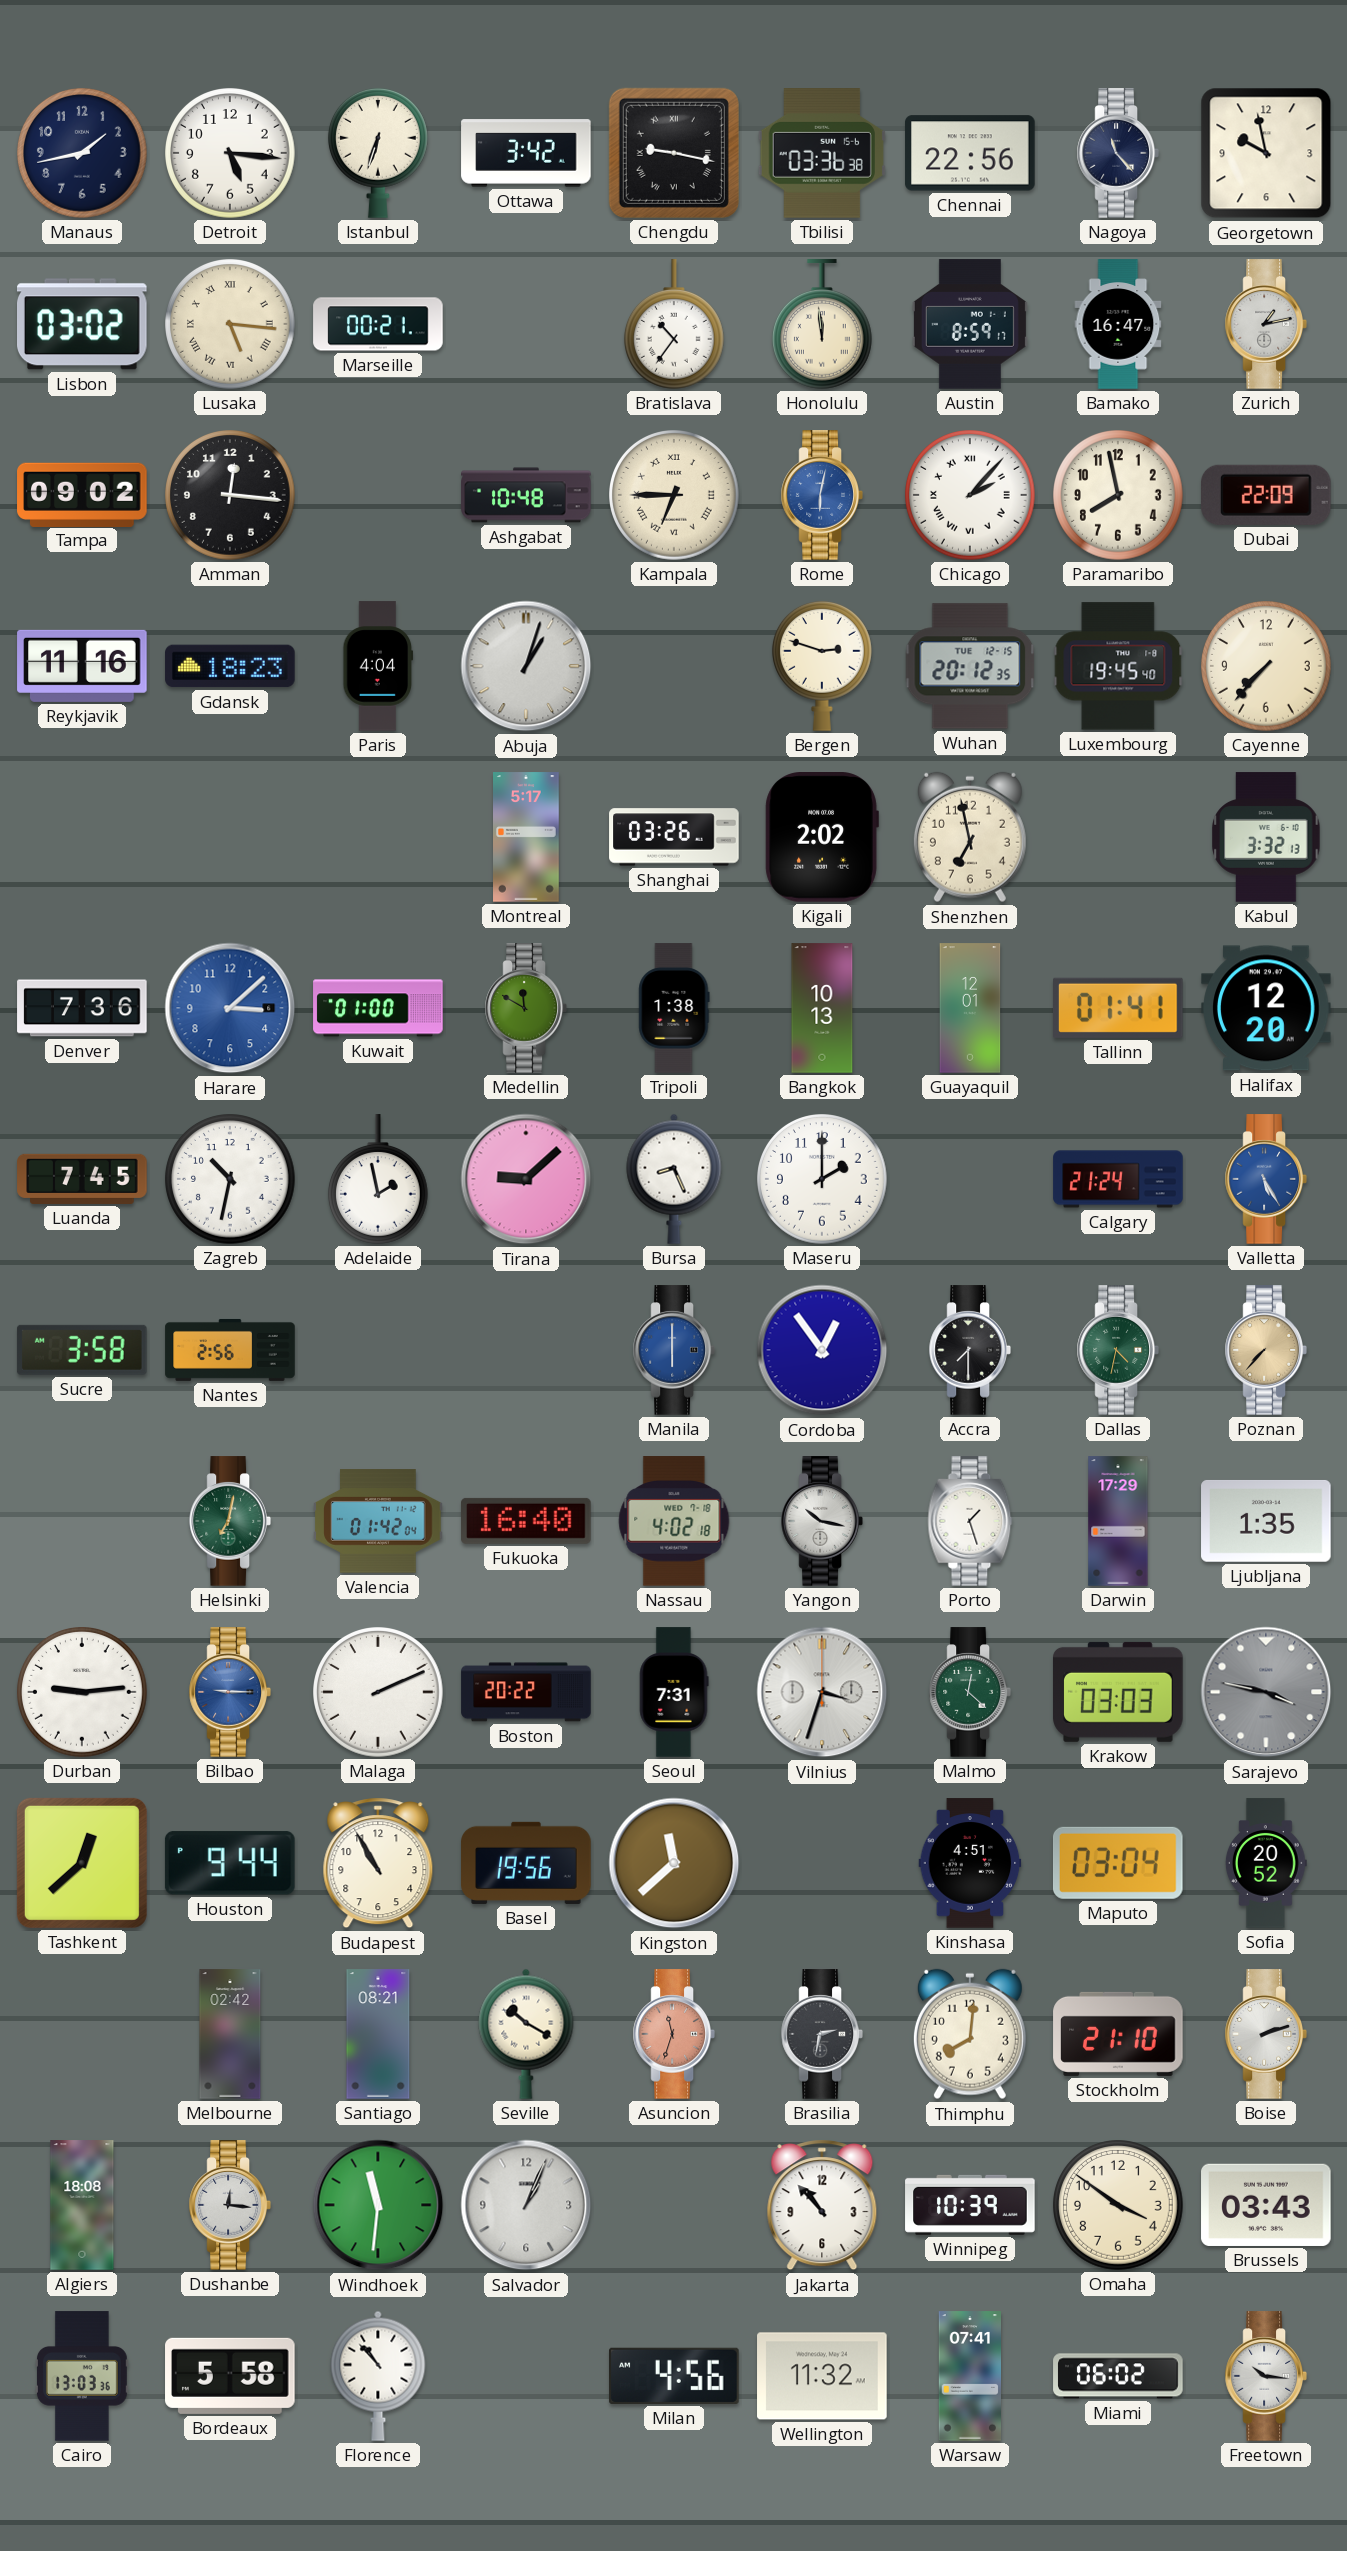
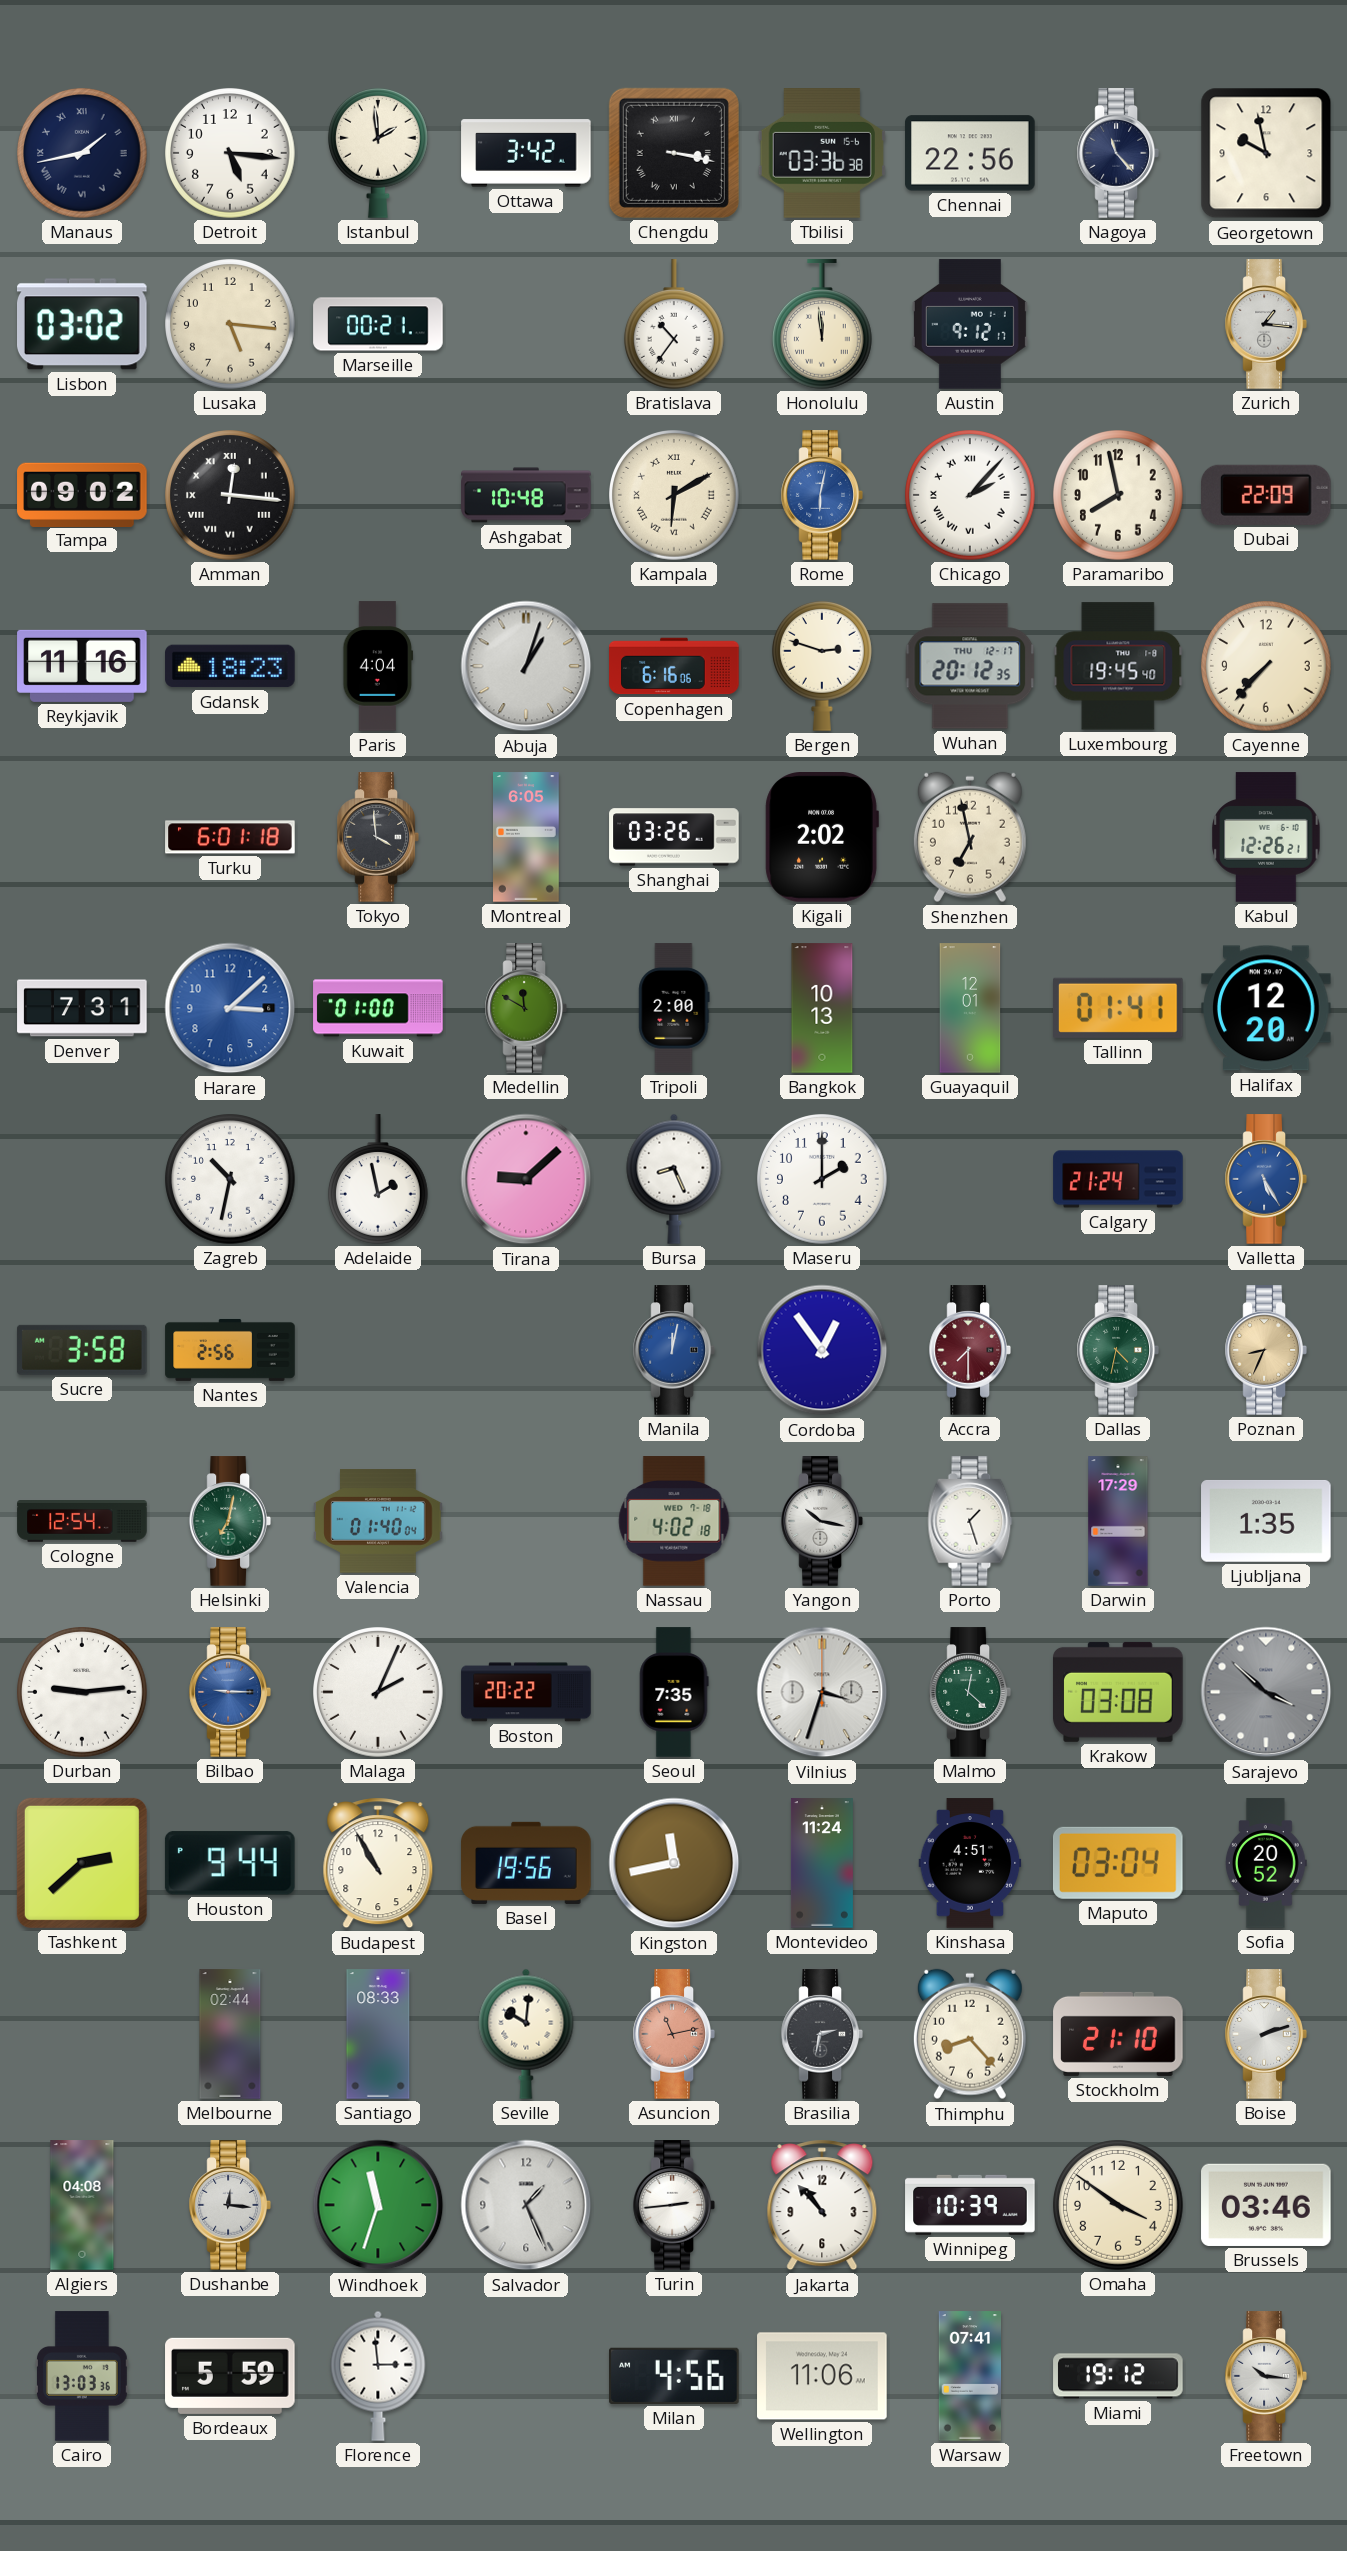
Manaus numerals: Arabic -> Roman (83, 154)
Istanbul: 6:33 -> 1:59 (378, 153)
Chengdu: 9:17 -> 3:17 (674, 153)
Lusaka numerals: Roman -> Arabic (231, 325)
Austin: 8:59 -> 9:12 (970, 324)
Bamako: 16:47 -> none (1118, 324)
Zurich: 1:13 -> 1:16 (1266, 324)
Amman numerals: Arabic -> Roman (231, 496)
Kampala: 6:45 -> 6:10 (675, 496)
Copenhagen: none -> 6:16 (674, 666)
Wuhan date: TUE 12-15 -> THU 12-17 (970, 666)
Turku: none -> 6:01 (230, 837)
Tokyo: none -> 3:59 (378, 837)
Montreal: 5:17 -> 6:05 (527, 837)
Kabul: 3:32 -> 12:26 (1266, 837)
Denver: 7:36 -> 7:31 (82, 1008)
Tripoli: 1:38 -> 2:00 (674, 1008)
Luanda: 7:45 -> none (82, 1179)
Manila: 6:00 -> 12:02 (674, 1350)
Accra dial: black -> burgundy (970, 1350)
Poznan: 7:37 -> 8:34 (1266, 1350)
Cologne: none -> 12:54 (82, 1522)
Valencia: 01:42 -> 01:40 (378, 1521)
Fukuoka: 16:40 -> none (526, 1521)
Malaga: 2:11 -> 2:04 (379, 1693)
Seoul: 7:31 -> 7:35 (674, 1692)
Krakow: 03:03 -> 03:08 (1118, 1692)
Sarajevo: 3:47 -> 3:52 (1266, 1692)
Tashkent: 12:38 -> 2:38 (82, 1863)
Kingston: 11:38 -> 11:43 (674, 1863)
Montevideo: none -> 11:24 (822, 1863)
Melbourne: 02:42 -> 02:44 (230, 2034)
Santiago: 08:21 -> 08:33 (378, 2034)
Seville: 10:20 -> 10:01 (526, 2034)
Asuncion: 11:33 -> 11:13 (674, 2034)
Thimphu: 8:01 -> 8:23 (970, 2034)
Algiers: 18:08 -> 04:08 (82, 2205)
Windhoek: 11:31 -> 11:33 (378, 2205)
Salvador: 1:04 -> 1:26 (526, 2205)
Turin: none -> 2:44 (674, 2205)
Brussels: 03:43 -> 03:46 (1266, 2205)
Bordeaux: 5:58 -> 5:59 (230, 2376)
Florence: 10:53 -> 2:59 (378, 2376)
Wellington: 11:32 -> 11:06 (822, 2376)
Miami: 06:02 -> 19:12 (1118, 2376)
